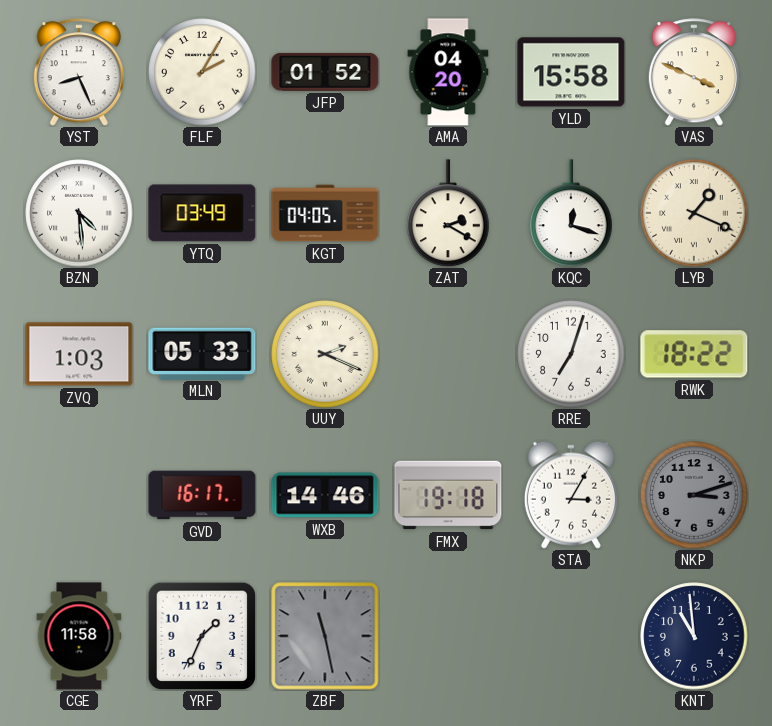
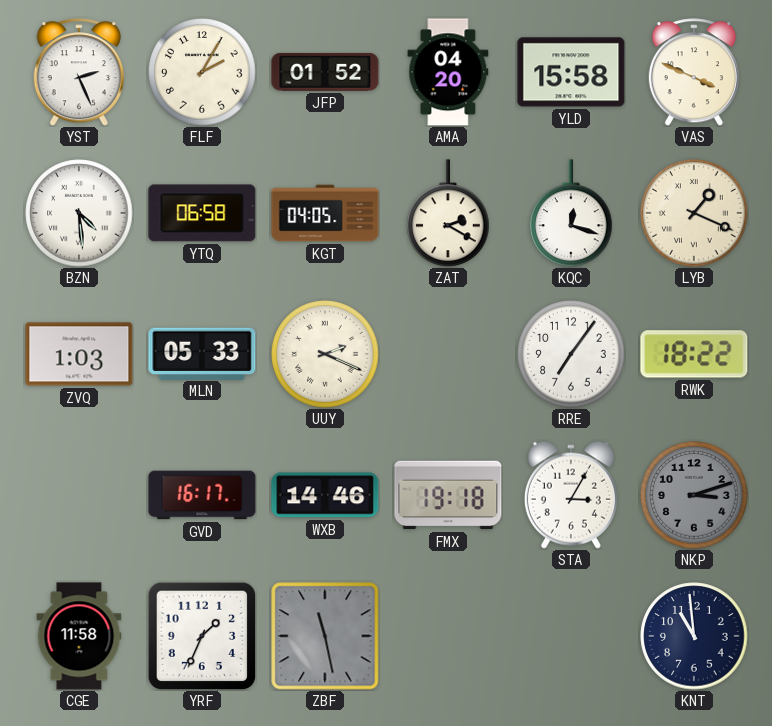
YST: 8:26 -> 2:26 (79, 72)
YTQ: 03:49 -> 06:58 (202, 213)
RRE: 7:03 -> 7:06 (571, 354)
